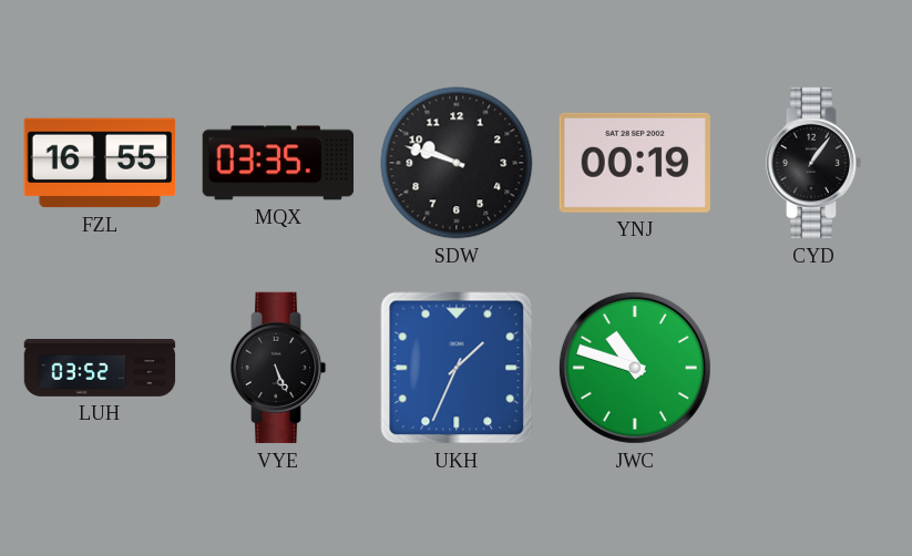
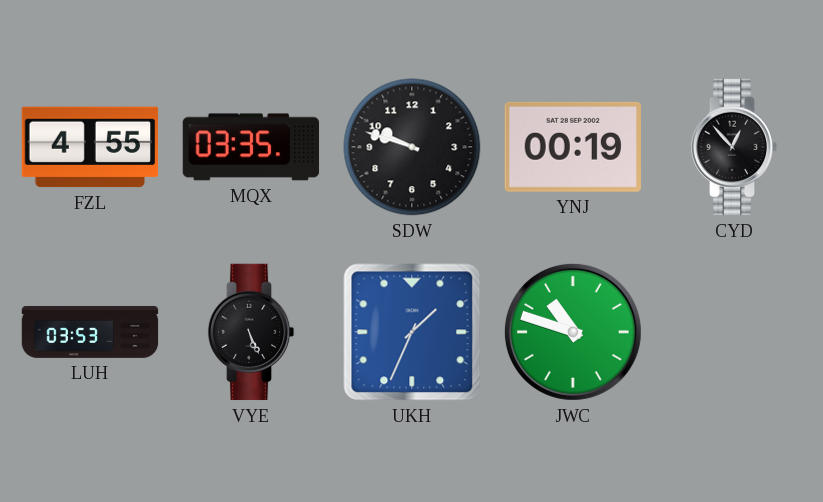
FZL: 16:55 -> 4:55 (90, 147)
CYD: 1:06 -> 12:53 (734, 147)
LUH: 03:52 -> 03:53 (90, 332)
